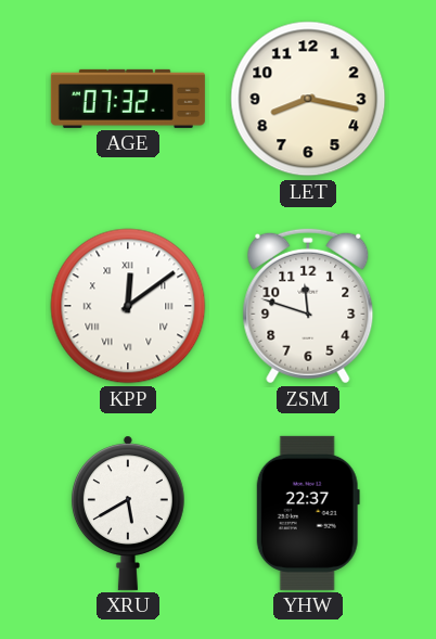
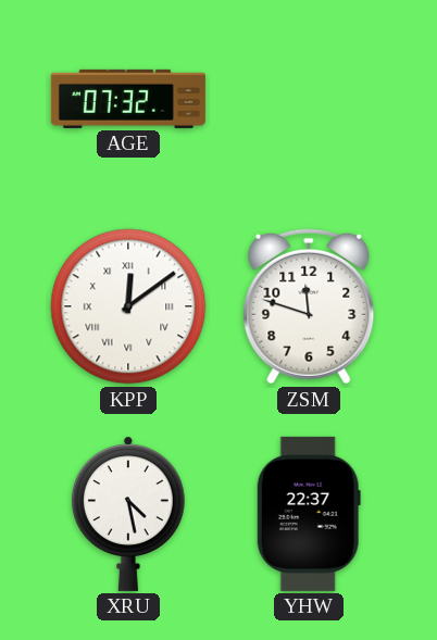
LET: 8:17 -> none (308, 99)
XRU: 5:40 -> 4:28 (128, 514)
